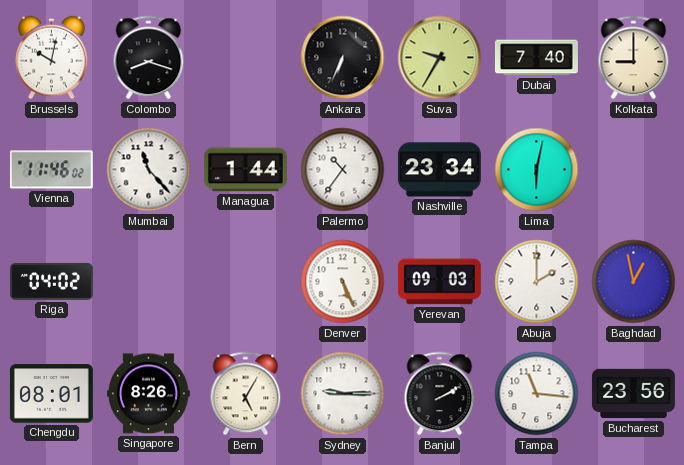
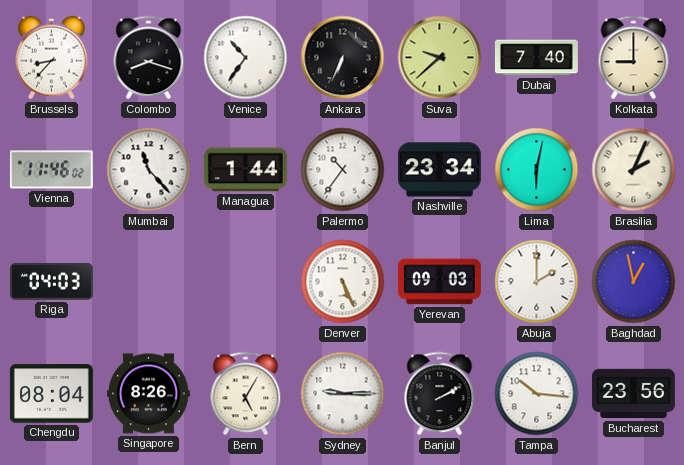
Brussels: 10:02 -> 8:37 (52, 58)
Venice: none -> 10:36 (246, 58)
Suva: 9:35 -> 9:38 (440, 58)
Brasilia: none -> 2:04 (634, 170)
Riga: 04:02 -> 04:03 (51, 282)
Chengdu: 08:01 -> 08:04 (51, 394)
Tampa: 11:16 -> 10:16 (537, 394)
